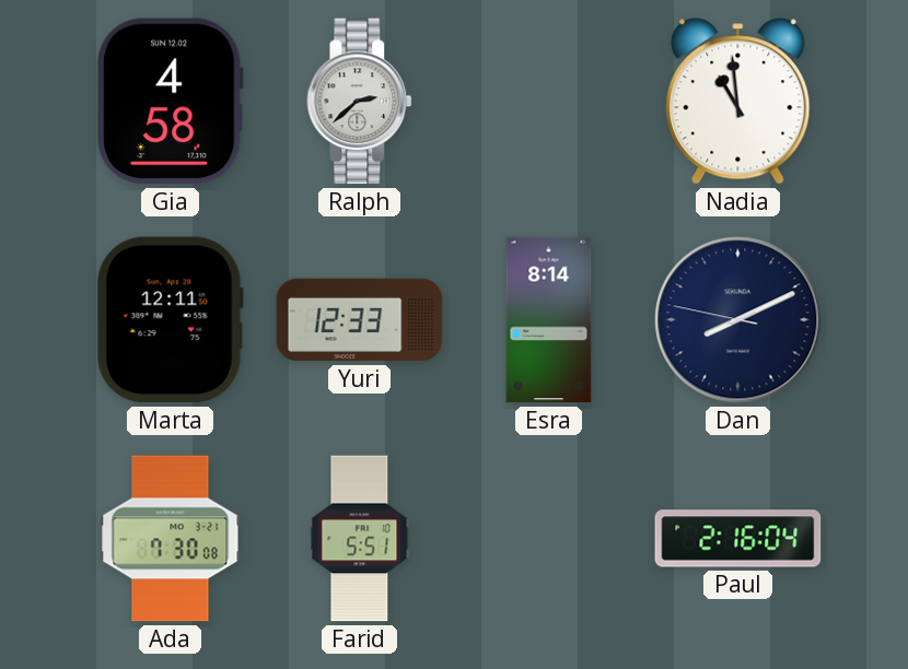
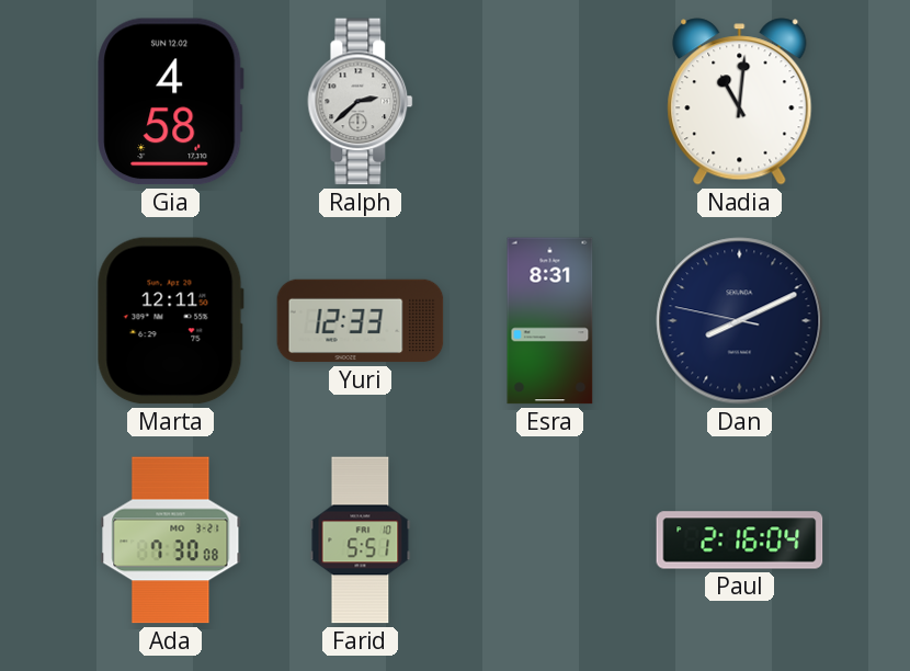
Nadia: 10:59 -> 11:01 (740, 102)
Esra: 8:14 -> 8:31 (550, 321)
